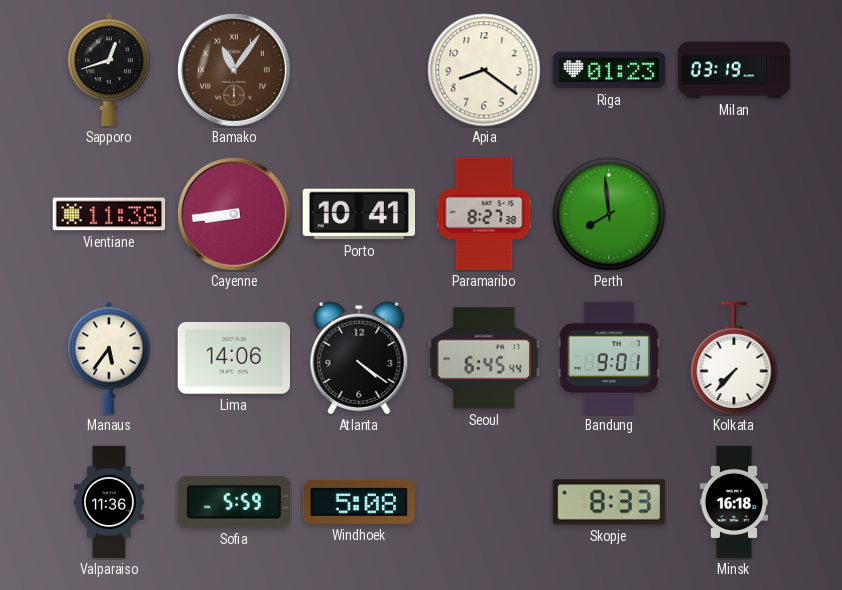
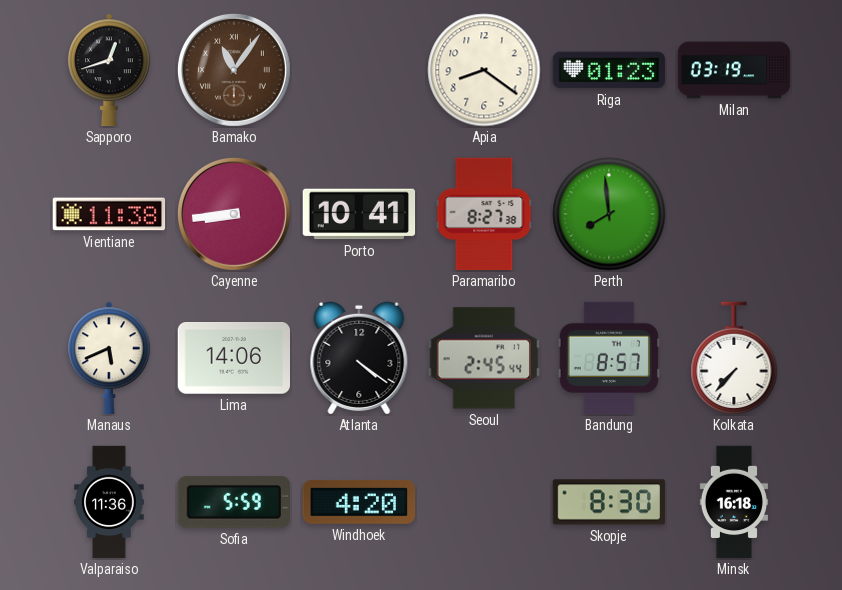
Manaus: 5:36 -> 5:41 (109, 358)
Seoul: 6:45 -> 2:45 (483, 358)
Bandung: 9:01 -> 8:57 (609, 358)
Windhoek: 5:08 -> 4:20 (359, 502)
Skopje: 8:33 -> 8:30 (609, 502)
